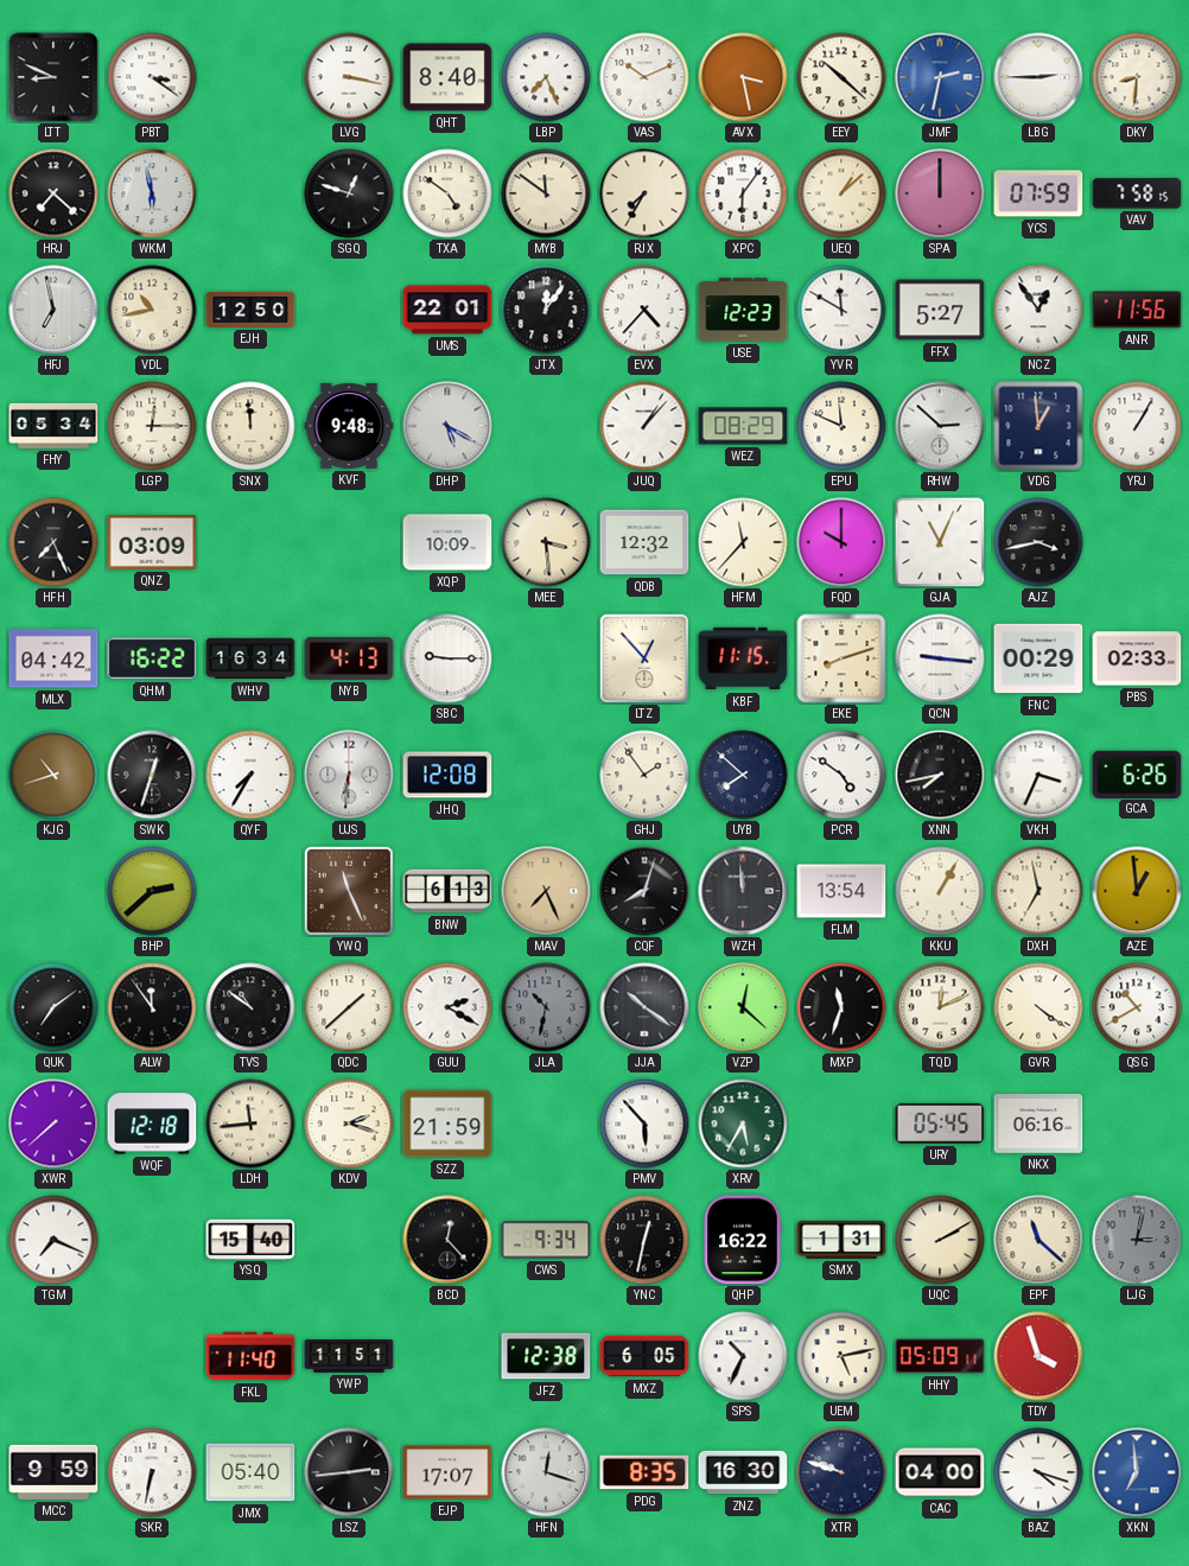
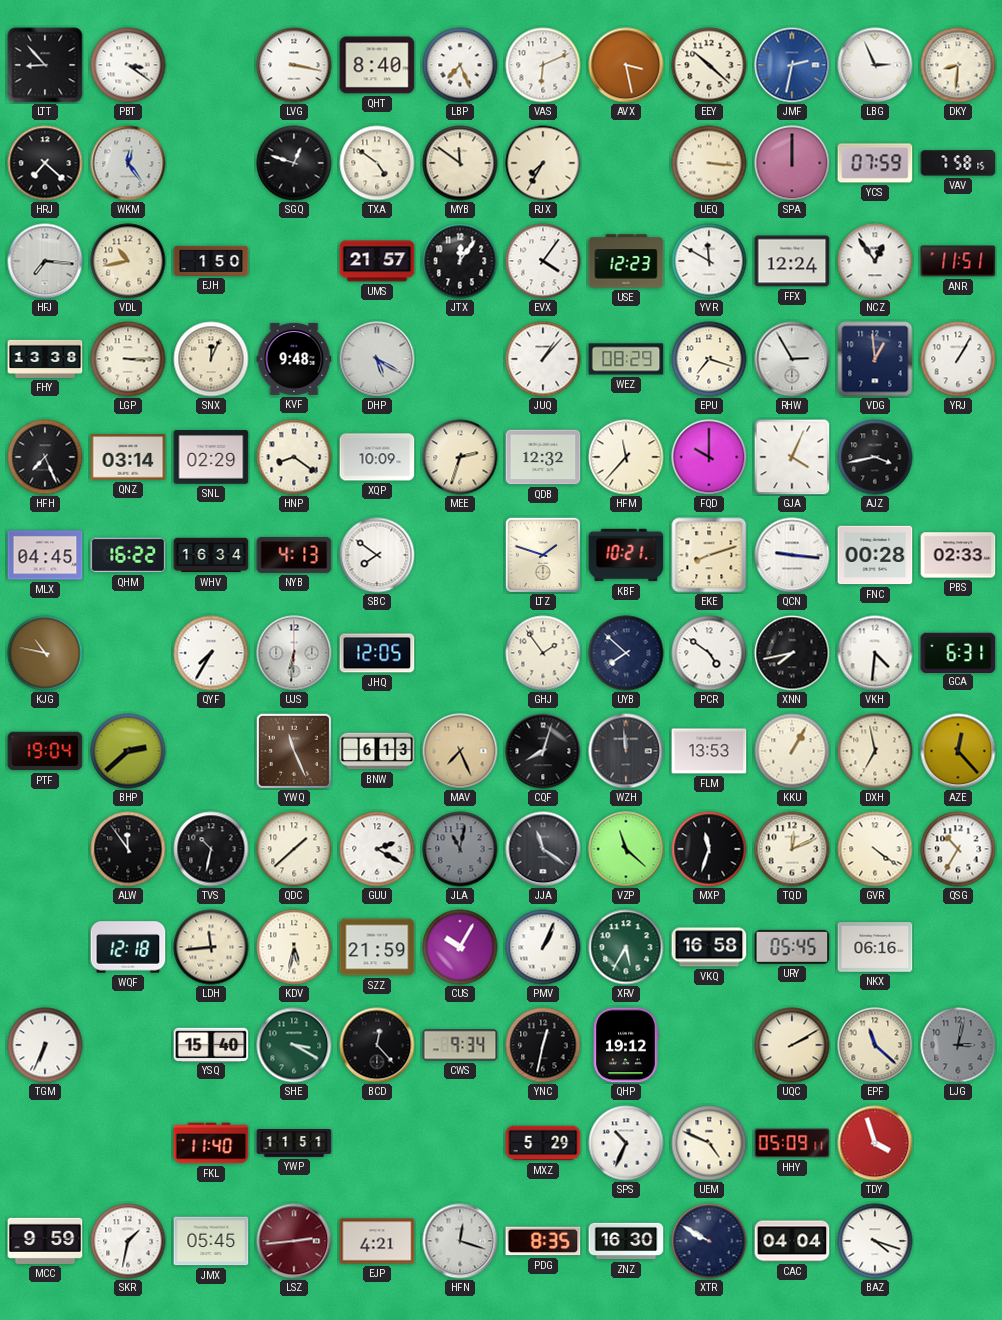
LTT: 8:49 -> 8:53 (45, 65)
VAS: 10:11 -> 6:11 (543, 65)
LBG: 2:45 -> 2:56 (875, 65)
WKM: 5:58 -> 12:24 (128, 163)
XPC: 6:06 -> none (743, 193)
UEQ: 1:08 -> 3:16 (709, 163)
HFJ: 6:58 -> 7:16 (45, 261)
EJH: 12:50 -> 1:50 (211, 261)
UMS: 22:01 -> 21:57 (377, 261)
EVX: 4:37 -> 4:06 (543, 261)
FFX: 5:27 -> 12:24 (792, 261)
ANR: 11:56 -> 11:51 (958, 261)
FHY: 05:34 -> 13:38 (45, 359)
LGP: 12:15 -> 3:15 (128, 359)
SNX: 11:59 -> 12:04 (211, 359)
EPU: 11:49 -> 7:18 (709, 359)
RHW: 2:52 -> 2:55 (792, 359)
QNZ: 03:09 -> 03:14 (128, 457)
SNL: none -> 02:29 (211, 457)
HNP: none -> 8:21 (294, 457)
MEE: 3:29 -> 2:33 (460, 457)
GJA: 11:04 -> 4:04 (792, 457)
MLX: 04:42 -> 04:45 (45, 555)
SBC: 9:15 -> 7:51 (377, 555)
LTZ: 12:53 -> 1:48 (543, 555)
KBF: 11:15 -> 10:21 (626, 555)
FNC: 00:29 -> 00:28 (875, 555)
KJG: 10:42 -> 10:47 (45, 653)
SWK: 12:33 -> none (152, 775)
JHQ: 12:08 -> 12:05 (377, 653)
VKH: 3:34 -> 4:31 (875, 653)
GCA: 6:26 -> 6:31 (958, 652)
PTF: none -> 19:04 (45, 751)
FLM: 13:54 -> 13:53 (709, 751)
AZE: 12:59 -> 12:23 (958, 751)
QUK: 7:09 -> none (53, 1007)
TVS: 10:51 -> 10:32 (211, 849)
JLA: 10:32 -> 11:02 (460, 849)
JJA: 10:21 -> 11:21 (543, 849)
VZP: 12:22 -> 11:22 (626, 849)
QSG: 10:40 -> 10:35 (958, 849)
XWR: 7:38 -> none (53, 1123)
KDV: 2:18 -> 5:32 (294, 947)
CUS: none -> 10:05 (460, 947)
PMV: 5:53 -> 1:04 (543, 947)
VKQ: none -> 16:58 (709, 947)
TGM: 7:19 -> 6:34 (45, 1045)
SHE: none -> 3:20 (294, 1045)
QHP: 16:22 -> 19:12 (626, 1045)
SMX: 1:31 -> none (841, 1240)
JFZ: 12:38 -> none (546, 1356)
MXZ: 6:05 -> 5:29 (543, 1143)
UEM: 5:13 -> 4:49 (709, 1143)
SKR: 6:32 -> 1:32 (128, 1241)
JMX: 05:40 -> 05:45 (211, 1241)
LSZ dial: black -> burgundy (294, 1241)
EJP: 17:07 -> 4:21 (377, 1241)
XTR: 9:48 -> 9:50 (709, 1241)
CAC: 04:00 -> 04:04 (792, 1241)
XKN: 6:59 -> none (1137, 1472)
